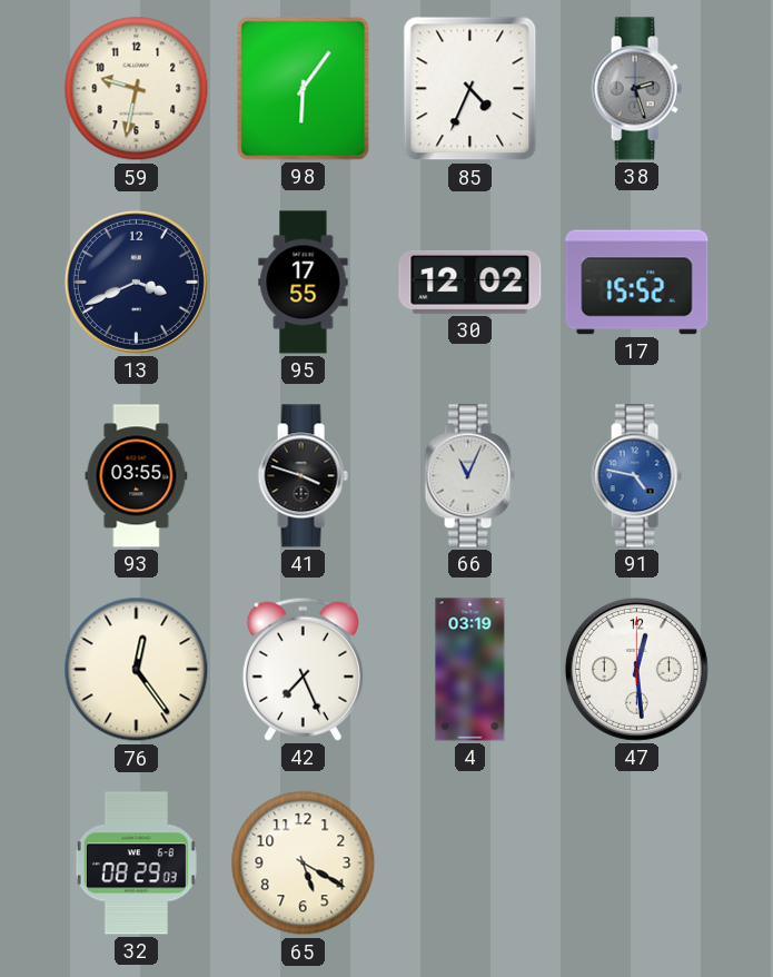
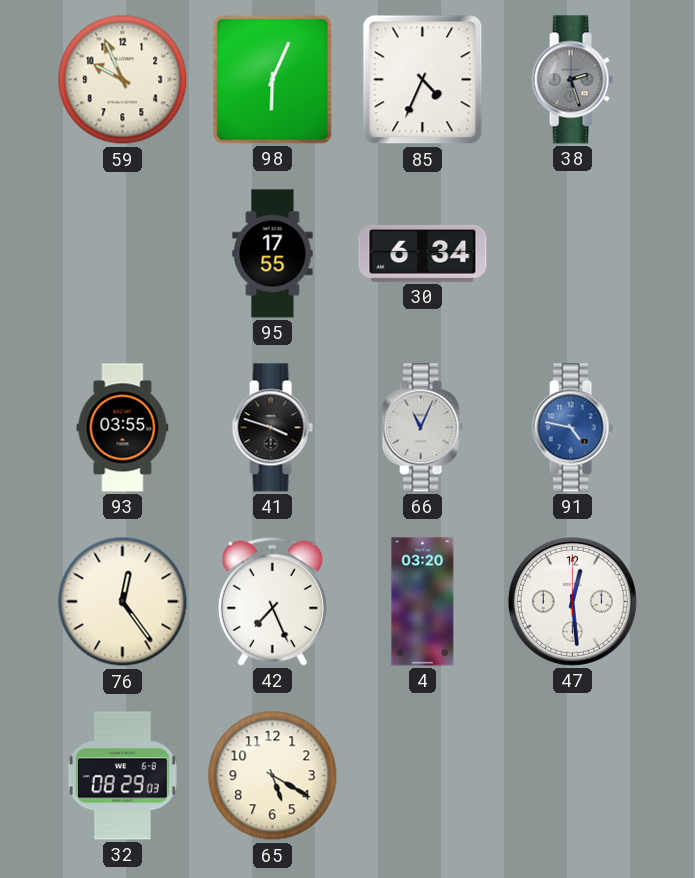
59: 9:32 -> 9:56 (123, 80)
98: 6:06 -> 6:04 (273, 80)
13: 3:41 -> none (136, 282)
30: 12:02 -> 6:34 (423, 253)
17: 15:52 -> none (637, 283)
4: 03:19 -> 03:20 (423, 602)
